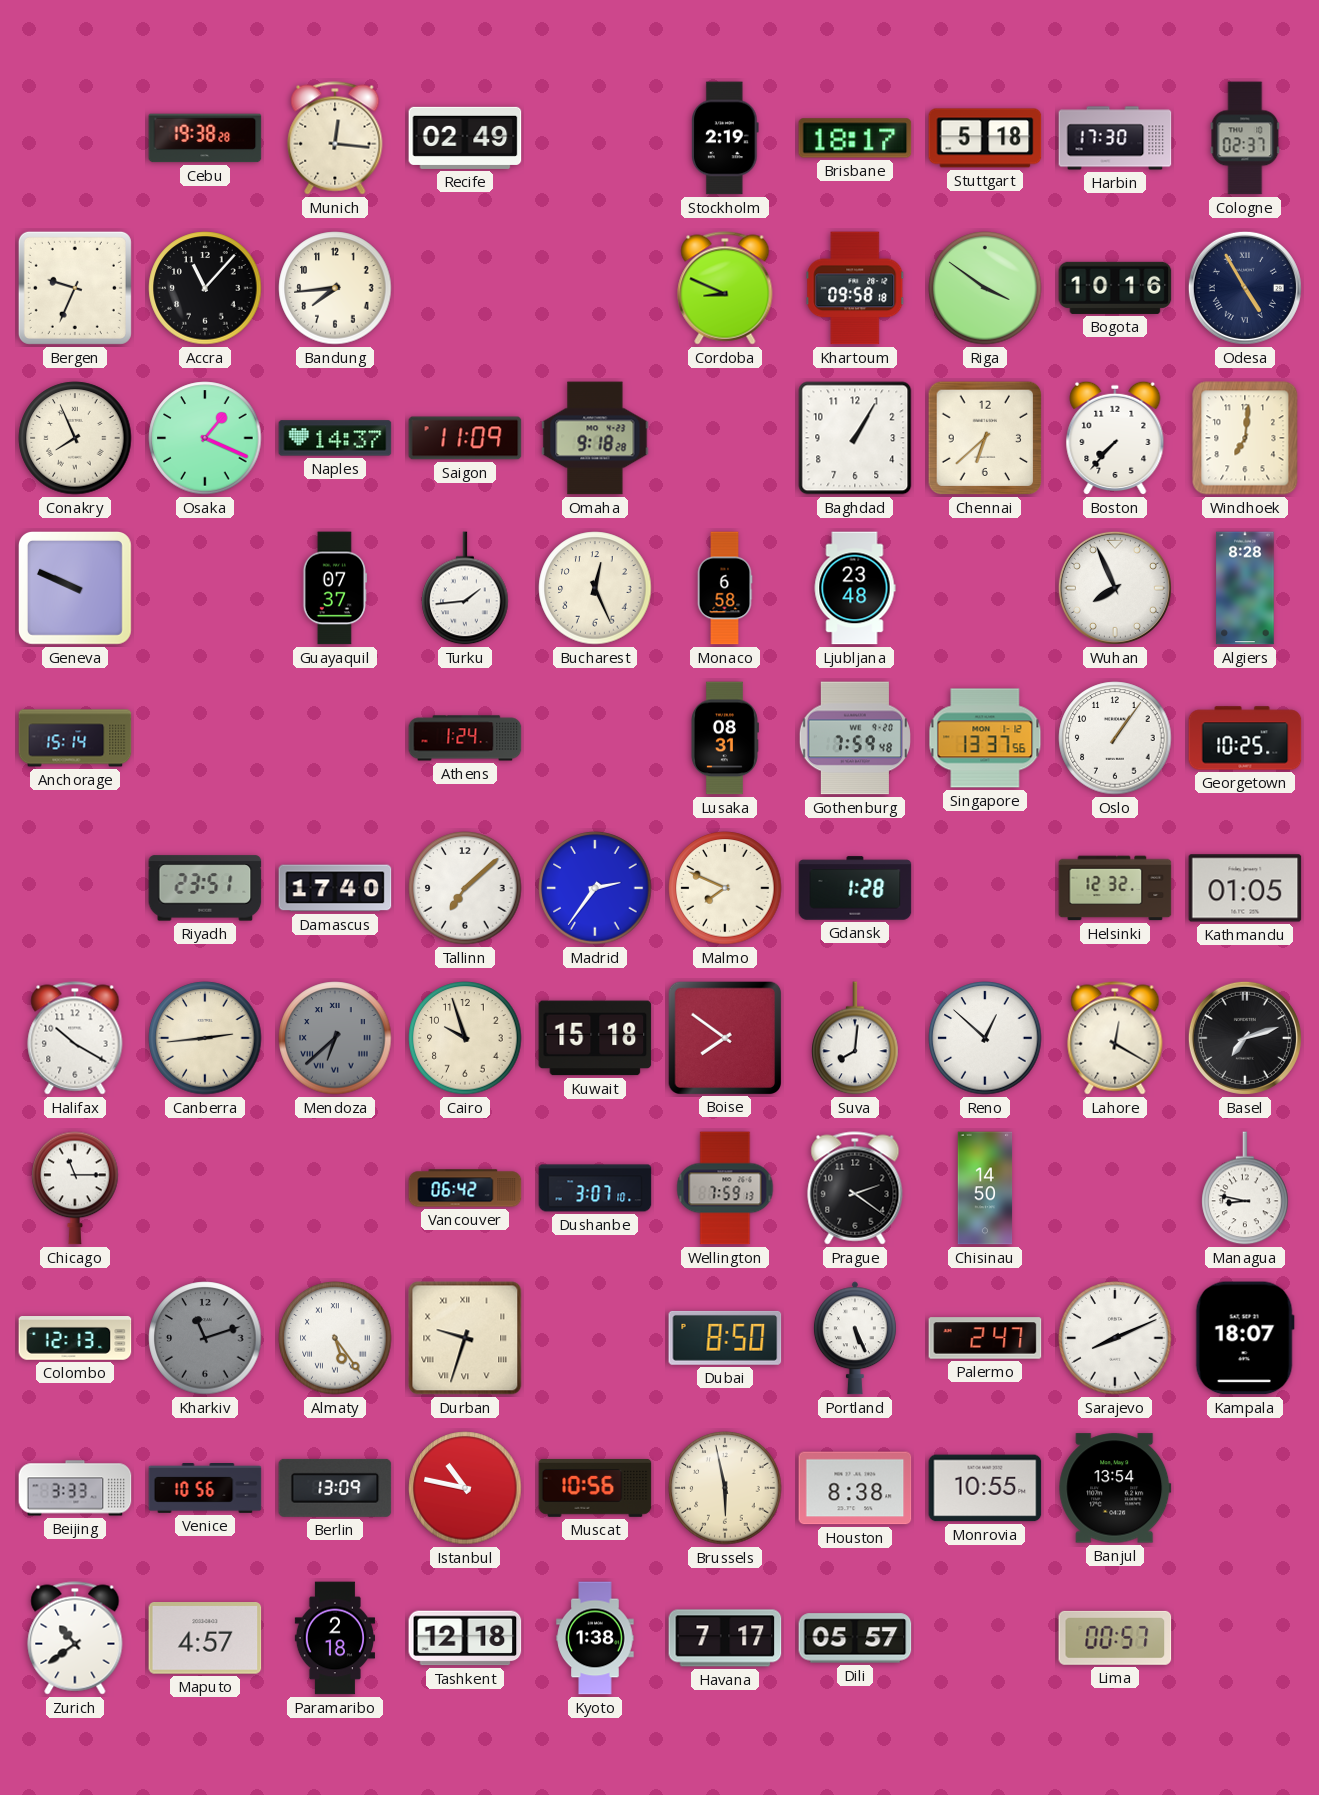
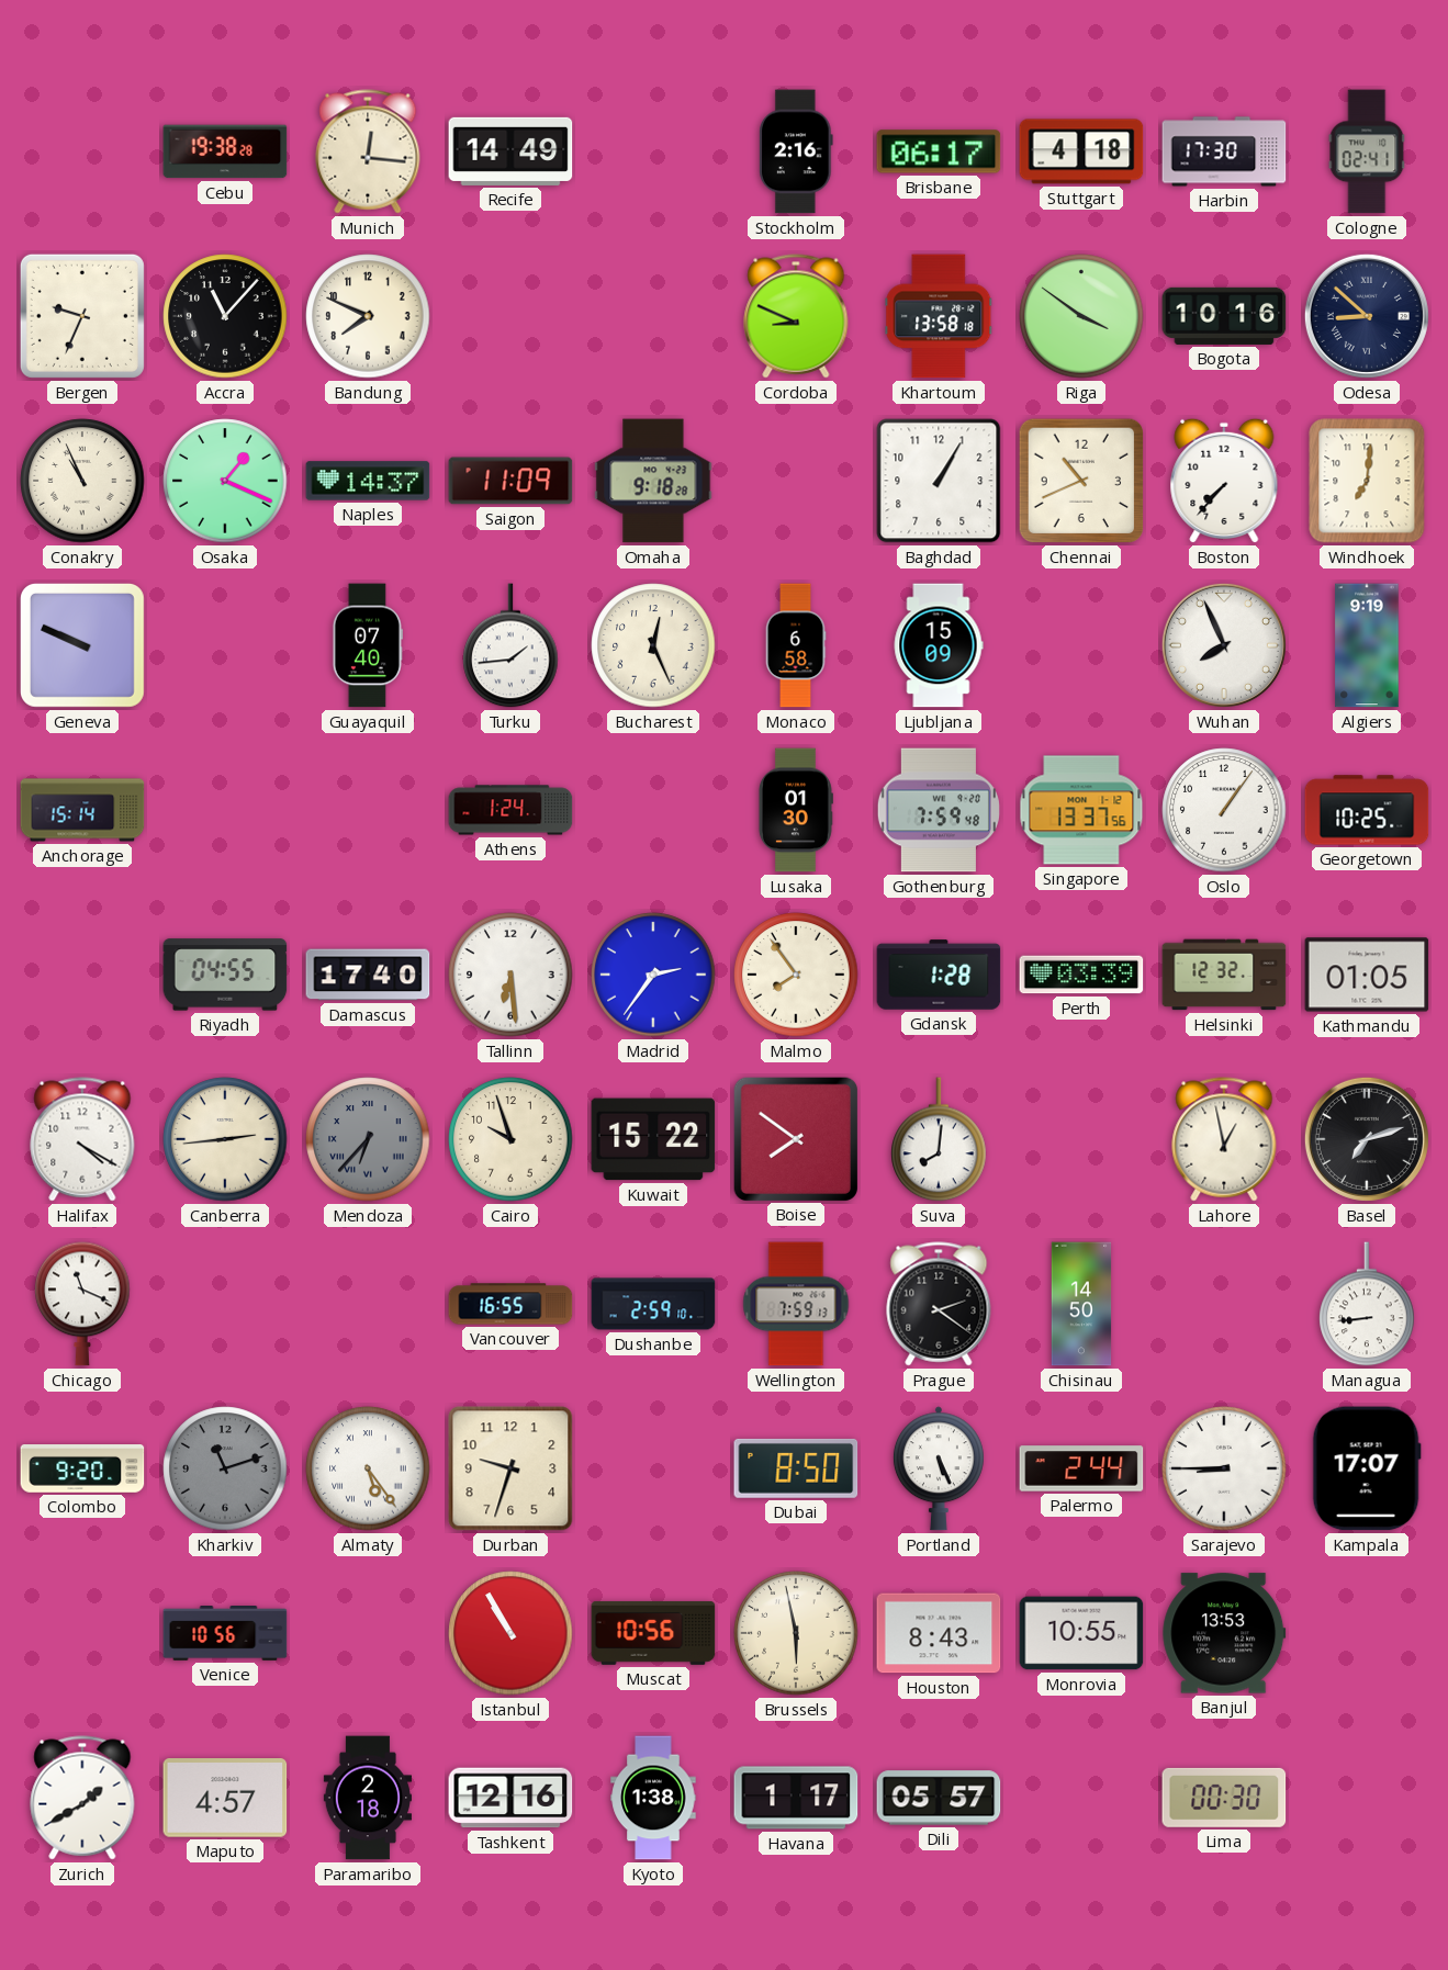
Recife: 02:49 -> 14:49 (510, 151)
Stockholm: 2:19 -> 2:16 (797, 151)
Brisbane: 18:17 -> 06:17 (939, 151)
Stuttgart: 5:18 -> 4:18 (1081, 151)
Cologne: 02:37 -> 02:41 (1367, 151)
Bandung: 7:44 -> 7:49 (368, 316)
Khartoum: 09:58 -> 13:58 (939, 316)
Odesa: 4:55 -> 8:52 (1367, 316)
Conakry: 7:56 -> 10:56 (82, 481)
Chennai: 6:38 -> 10:41 (1081, 481)
Guayaquil: 07:37 -> 07:40 (368, 645)
Ljubljana: 23:48 -> 15:09 (939, 645)
Algiers: 8:28 -> 9:19 (1367, 645)
Lusaka: 08:31 -> 01:30 (795, 810)
Riyadh: 23:51 -> 04:55 (225, 975)
Tallinn: 7:08 -> 6:29 (510, 975)
Malmo: 7:49 -> 7:54 (796, 975)
Perth: none -> 03:39 (1081, 975)
Halifax: 10:20 -> 4:20 (82, 1139)
Mendoza: 6:38 -> 6:37 (368, 1139)
Kuwait: 15:18 -> 15:22 (653, 1139)
Reno: 12:52 -> none (985, 1038)
Lahore: 12:20 -> 12:58 (1224, 1139)
Chicago: 11:15 -> 11:19 (82, 1304)
Vancouver: 06:42 -> 16:55 (510, 1304)
Dushanbe: 3:07 -> 2:59 (653, 1304)
Managua: 8:47 -> 8:44 (1367, 1304)
Colombo: 12:13 -> 9:20 (82, 1470)
Durban numerals: Roman -> Arabic (510, 1468)
Palermo: 2:47 -> 2:44 (1081, 1468)
Sarajevo: 8:11 -> 8:45 (1224, 1468)
Kampala: 18:07 -> 17:07 (1367, 1468)
Beijing: 3:33 -> none (75, 1488)
Berlin: 13:09 -> none (335, 1488)
Istanbul: 10:47 -> 10:55 (510, 1633)
Houston: 8:38 -> 8:43 (939, 1633)
Banjul: 13:54 -> 13:53 (1224, 1633)
Zurich: 10:39 -> 1:40 (82, 1798)
Tashkent: 12:18 -> 12:16 (510, 1798)
Havana: 7:17 -> 1:17 (796, 1798)
Lima: 00:57 -> 00:30 (1224, 1798)
